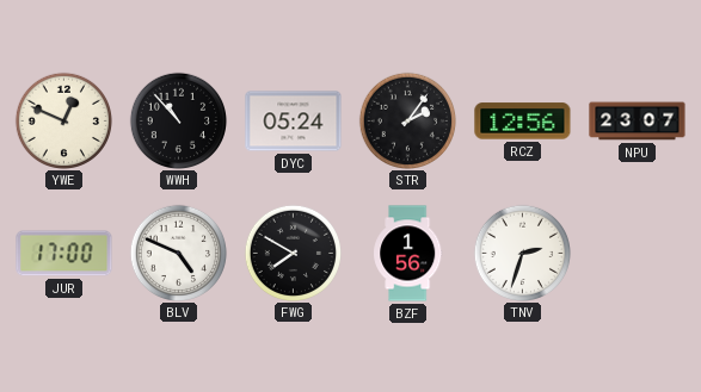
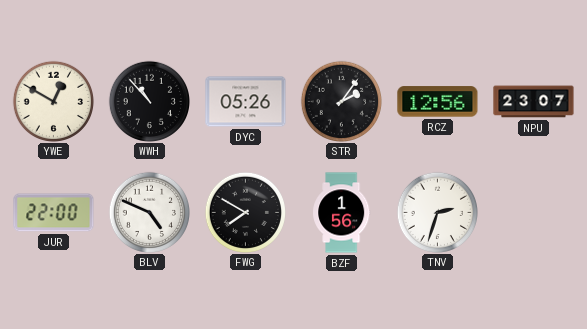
YWE: 12:49 -> 12:50 (53, 101)
DYC: 05:24 -> 05:26 (246, 102)
JUR: 17:00 -> 22:00 (54, 213)
